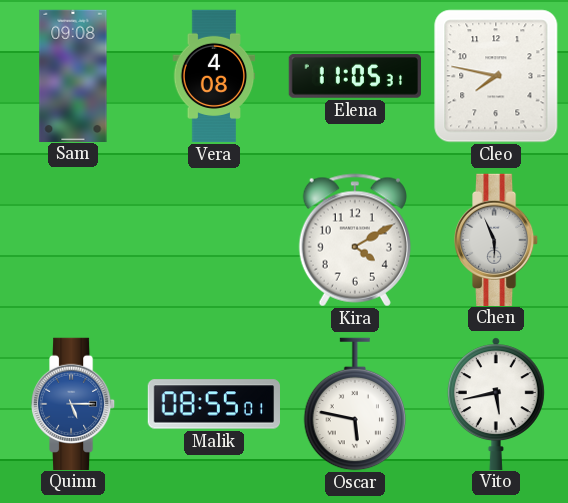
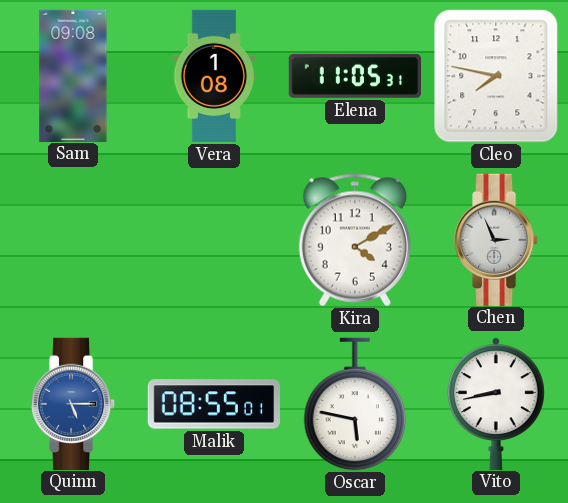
Vera: 4:08 -> 1:08 (214, 76)
Chen: 5:56 -> 2:56 (497, 239)
Vito: 5:43 -> 8:43 (496, 403)
